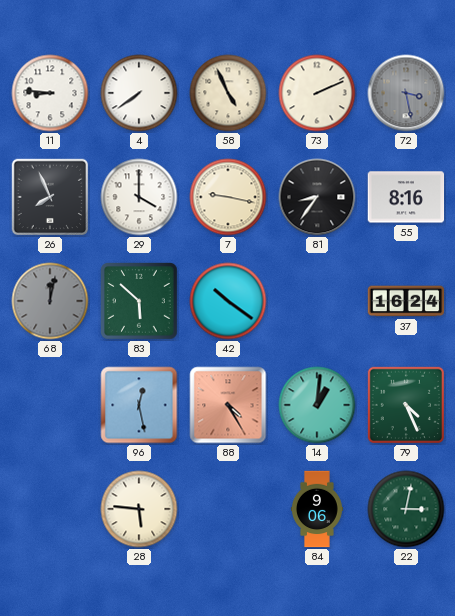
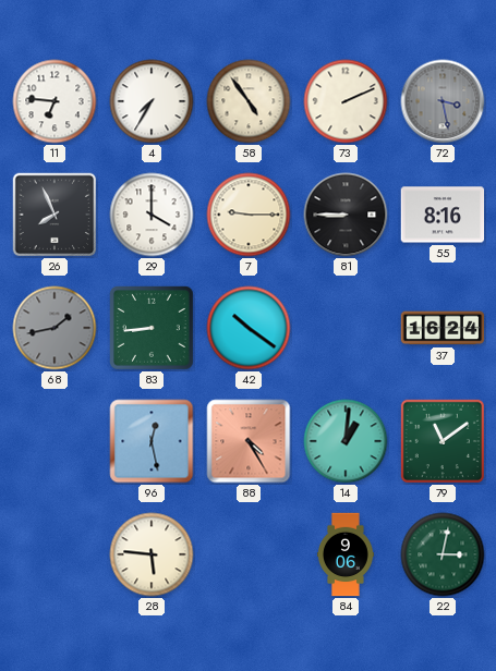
11: 8:46 -> 6:46 (55, 101)
4: 7:39 -> 7:35 (152, 101)
58: 4:56 -> 4:54 (249, 101)
7: 9:17 -> 9:15 (249, 215)
81: 8:36 -> 8:45 (346, 215)
68: 12:02 -> 1:43 (55, 328)
83: 5:52 -> 8:44 (153, 329)
79: 4:26 -> 11:09 (441, 440)
